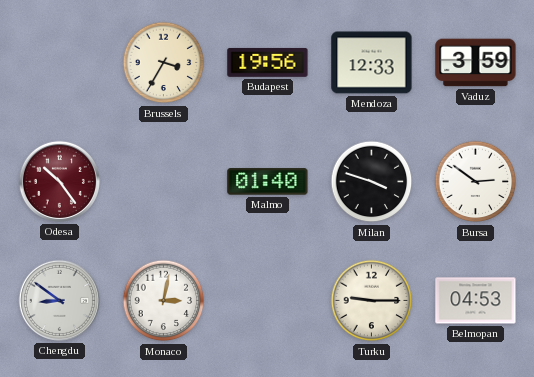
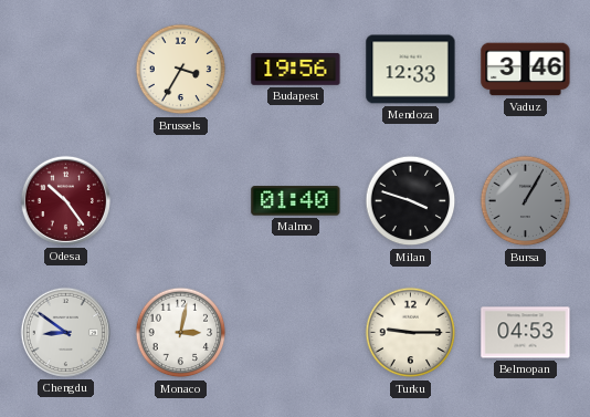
Vaduz: 3:59 -> 3:46 (526, 70)
Bursa: 2:51 -> 1:05 (526, 201)
Bursa dial: white -> grey (526, 201)
